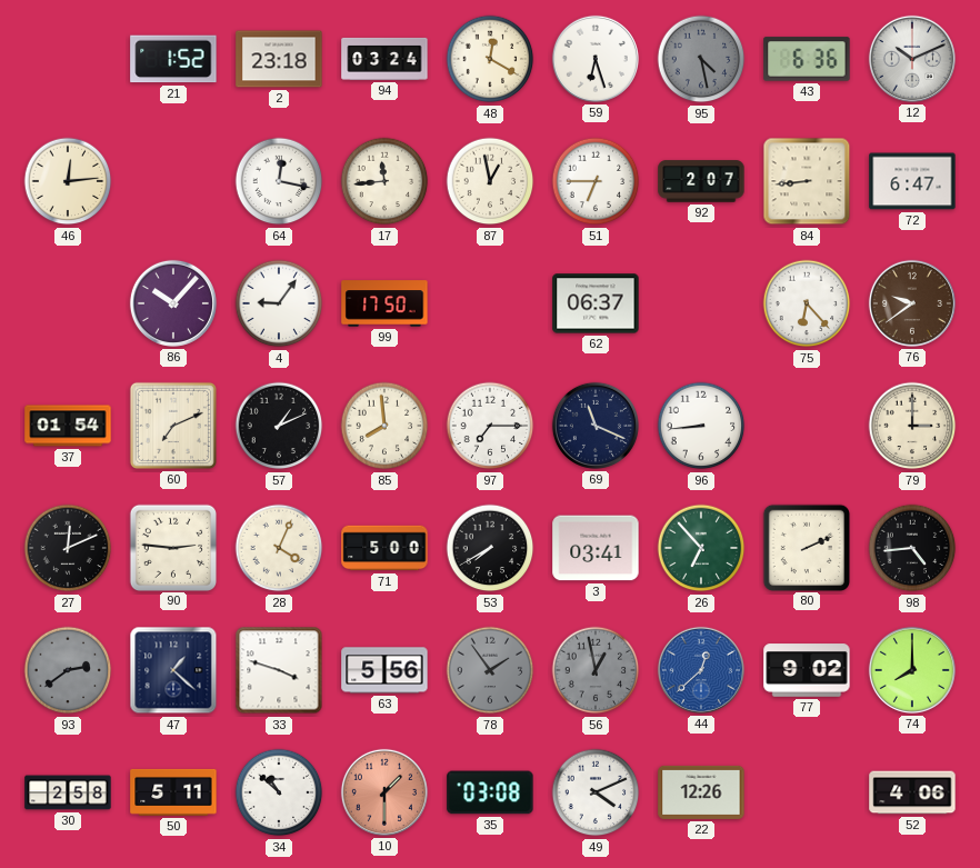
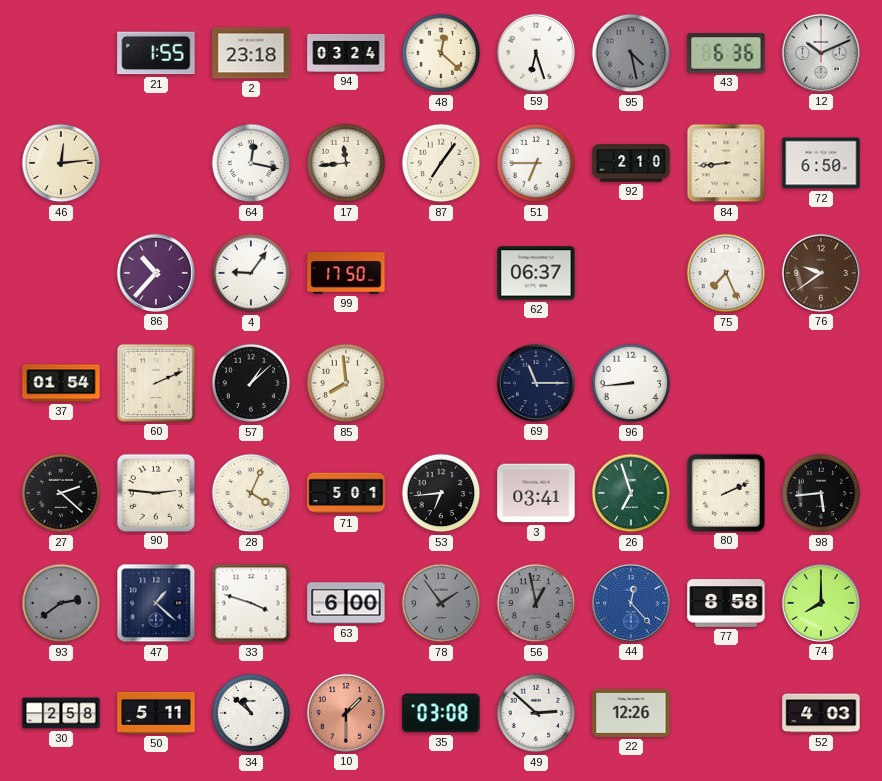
21: 1:52 -> 1:55 (156, 53)
48: 12:20 -> 12:22 (441, 53)
87: 12:58 -> 7:06 (441, 163)
92: 2:07 -> 2:10 (631, 163)
72: 6:47 -> 6:50 (821, 163)
86: 10:07 -> 10:37 (156, 273)
75: 6:23 -> 7:26 (726, 273)
60: 7:11 -> 2:11 (156, 383)
57: 1:11 -> 1:08 (251, 383)
97: 7:15 -> none (490, 426)
69: 11:19 -> 11:15 (536, 383)
79: 3:00 -> none (912, 426)
27: 12:11 -> 2:22 (61, 493)
71: 5:00 -> 5:01 (346, 493)
53: 7:40 -> 6:44 (441, 493)
26: 6:53 -> 6:57 (631, 493)
98: 4:44 -> 5:44 (821, 493)
63: 5:56 -> 6:00 (346, 603)
44: 12:38 -> 12:23 (631, 603)
77: 9:02 -> 8:58 (726, 603)
49: 4:11 -> 2:52 (536, 713)
52: 4:06 -> 4:03 (821, 713)
